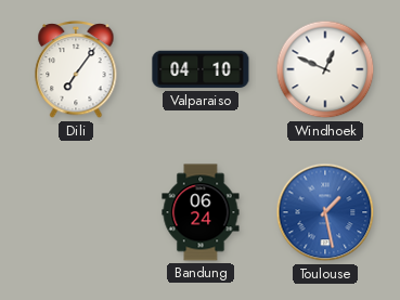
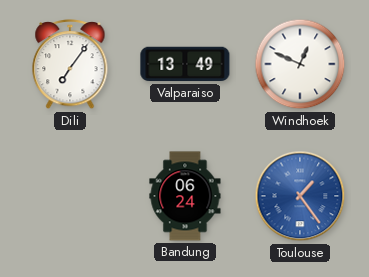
Valparaiso: 04:10 -> 13:49 (185, 64)
Toulouse: 1:28 -> 1:24 (300, 196)
